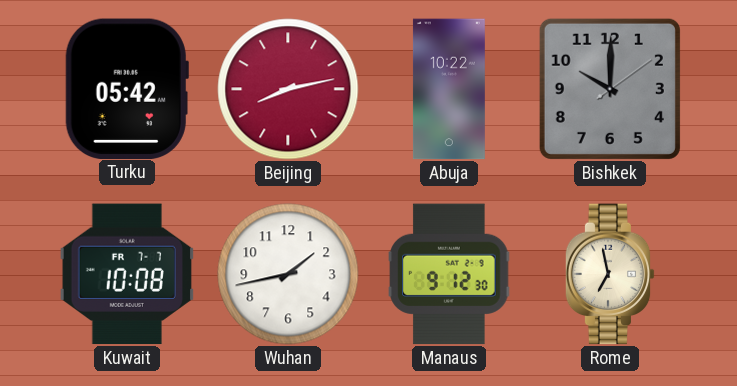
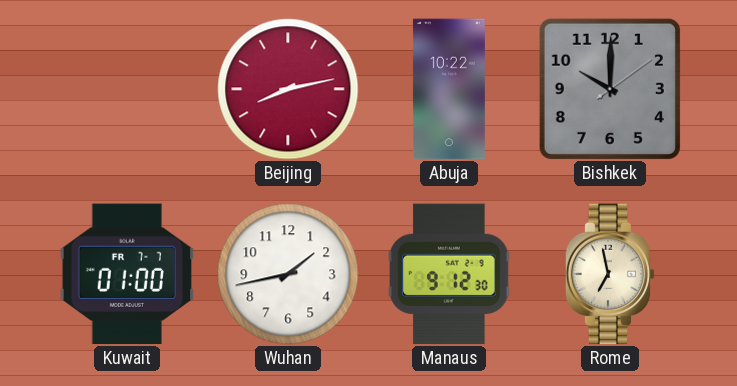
Turku: 05:42 -> none (127, 88)
Kuwait: 10:08 -> 01:00 (126, 274)
